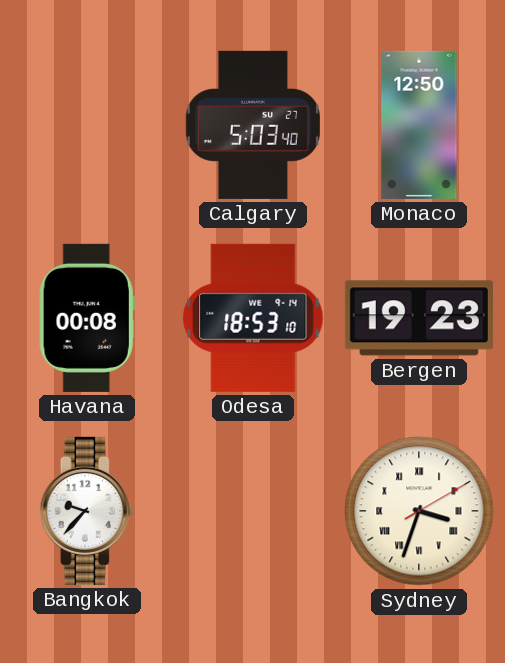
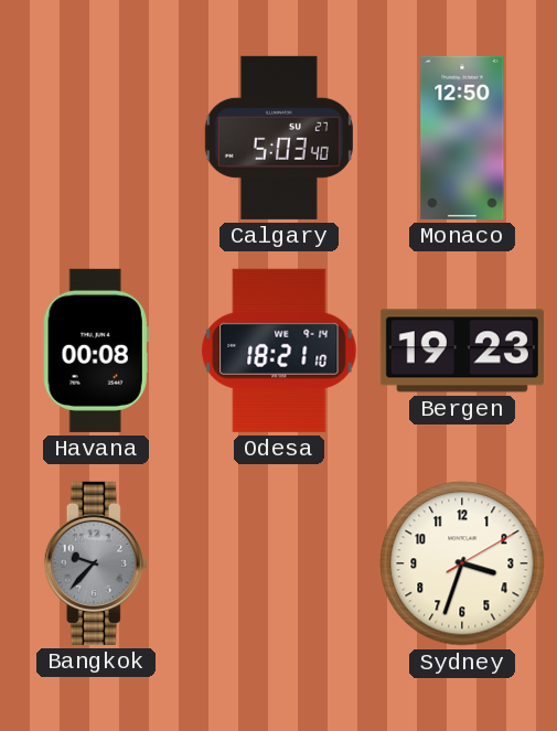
Odesa: 18:53 -> 18:21 (279, 351)
Bangkok dial: white -> grey (96, 563)
Sydney numerals: Roman -> Arabic (462, 563)
